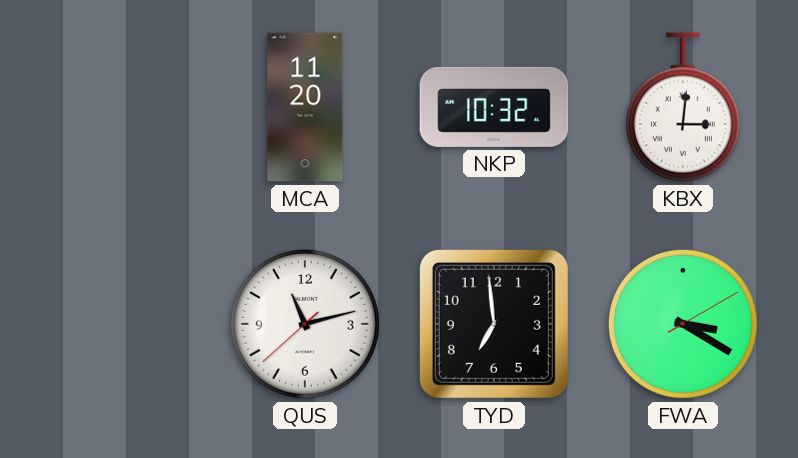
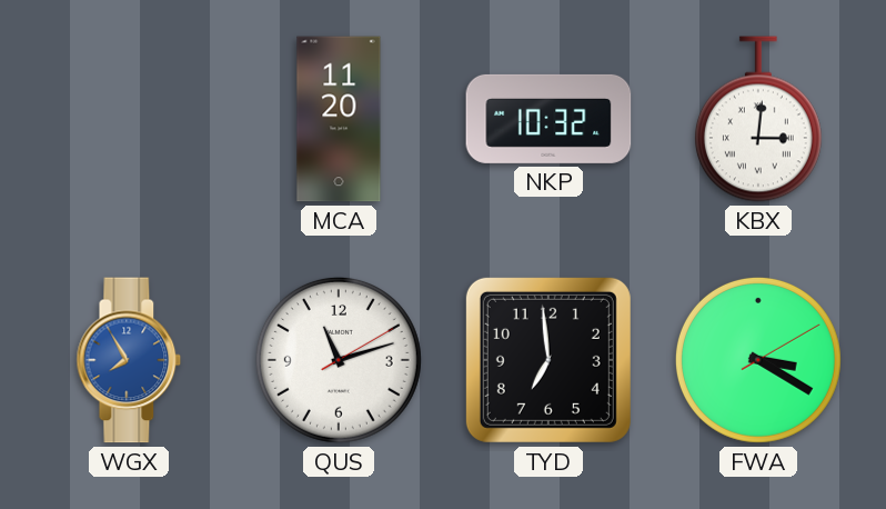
WGX: none -> 7:55 (129, 360)
QUS: 11:12:38 -> 11:12:10 (339, 360)
